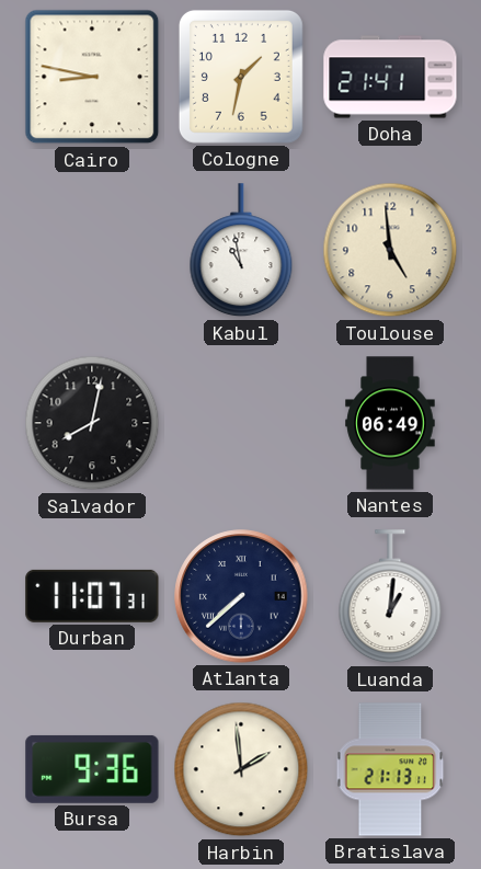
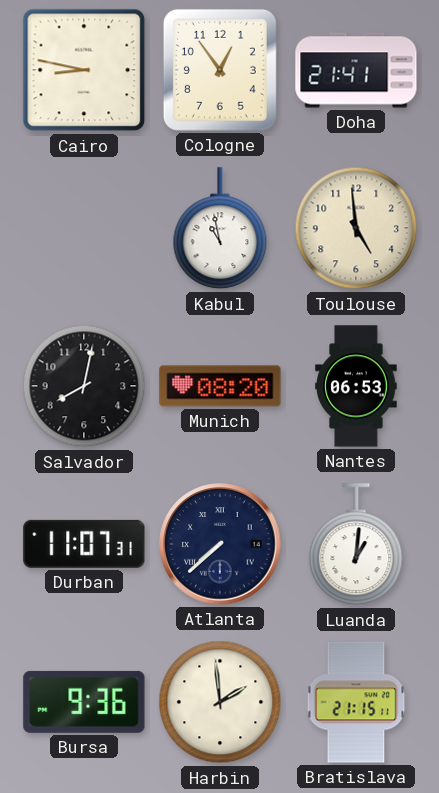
Cologne: 1:32 -> 12:54 (220, 70)
Munich: none -> 08:20 (220, 386)
Nantes: 06:49 -> 06:53 (356, 386)
Bratislava: 21:13 -> 21:15 (356, 702)
